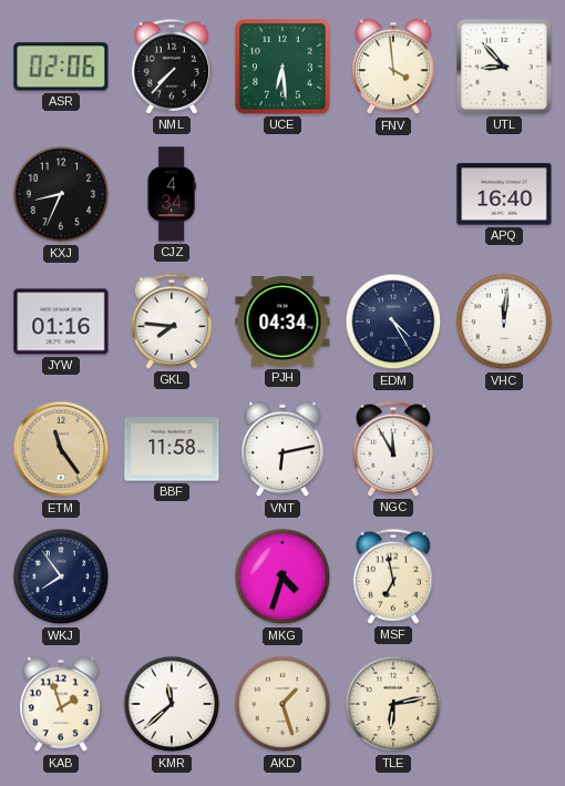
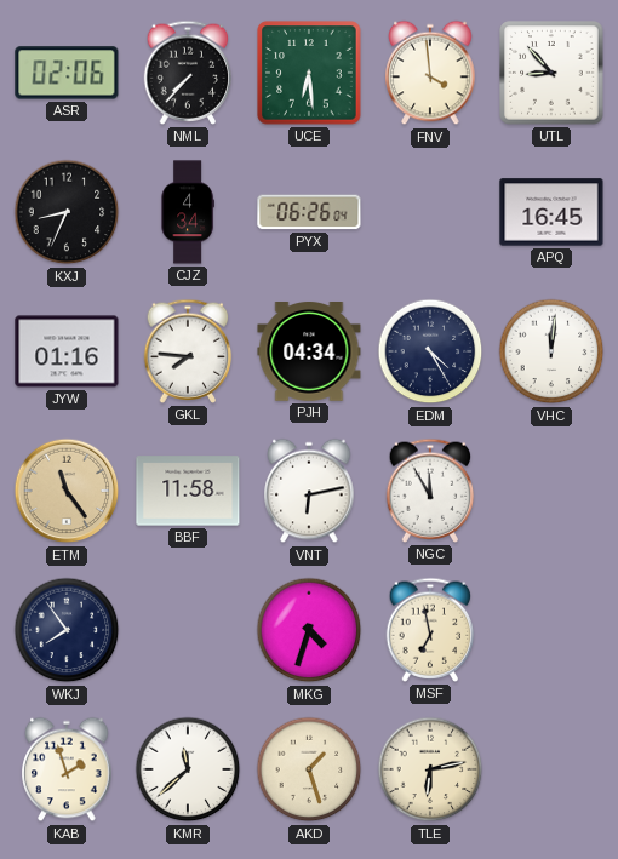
PYX: none -> 06:26 (309, 212)
APQ: 16:40 -> 16:45 (551, 212)
